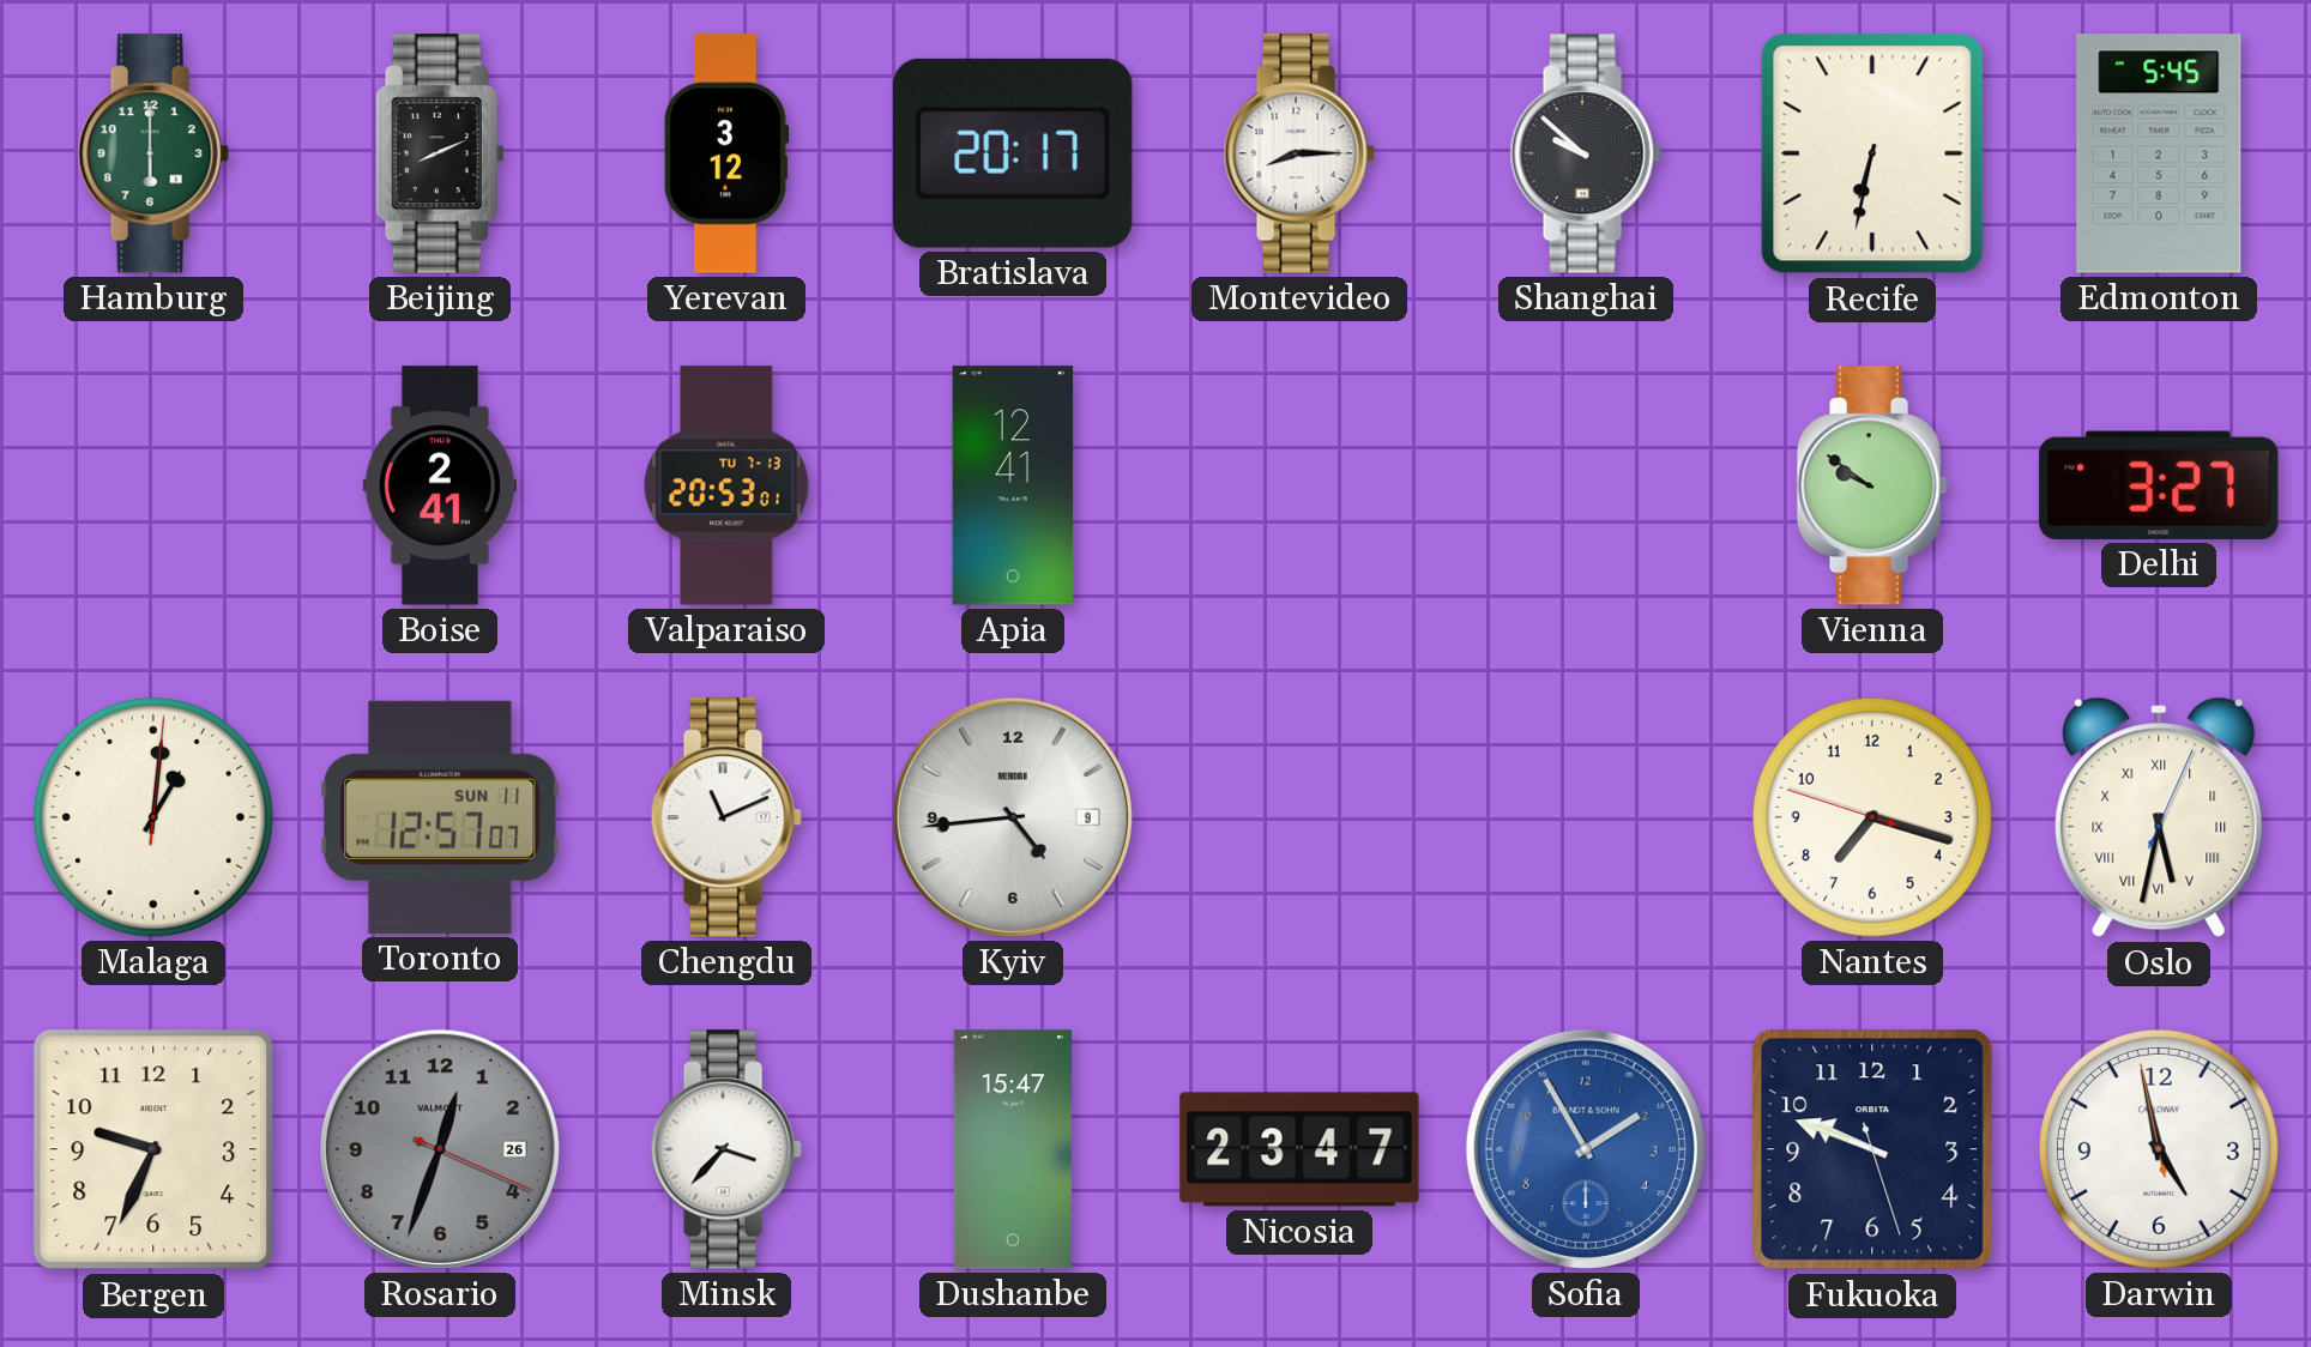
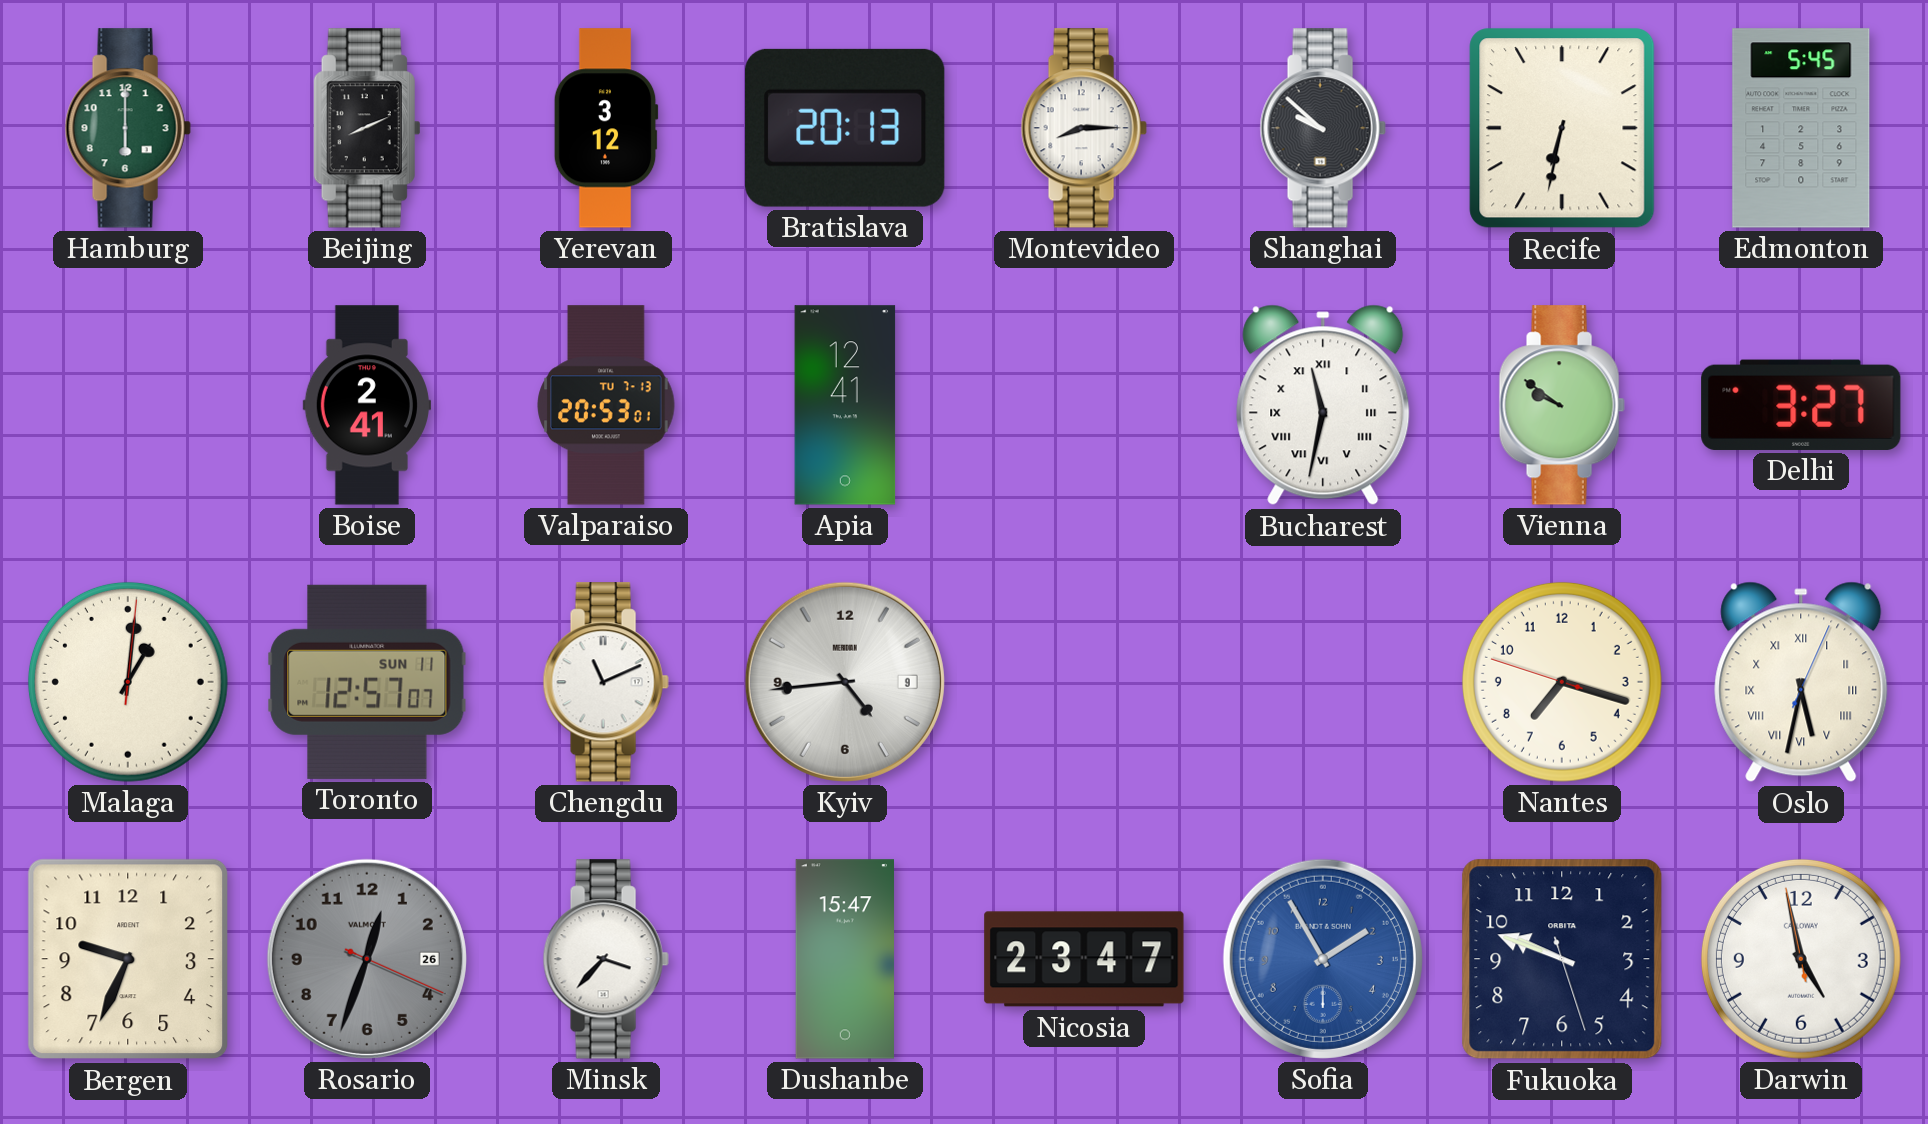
Bratislava: 20:17 -> 20:13 (845, 128)
Bucharest: none -> 11:32 (1323, 405)
